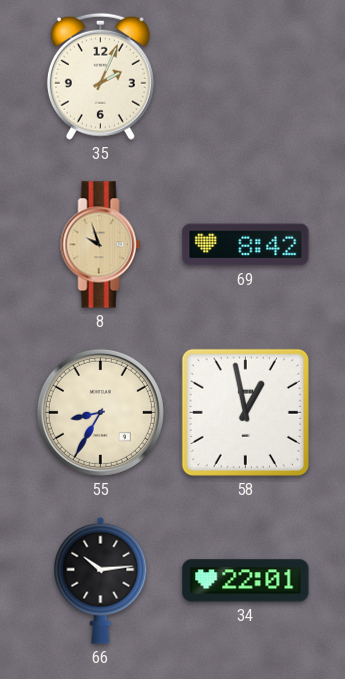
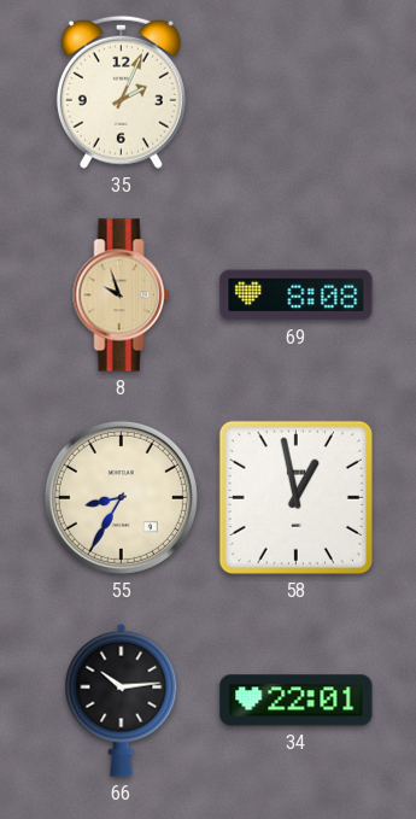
69: 8:42 -> 8:08 (297, 296)
